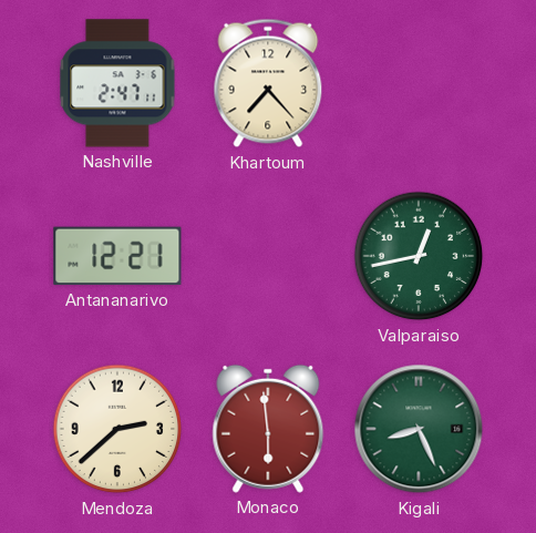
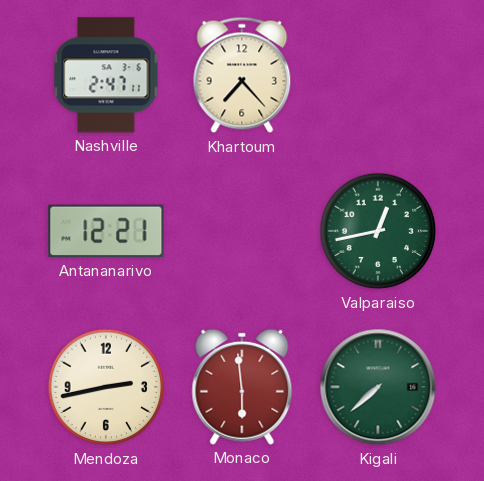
Mendoza: 2:38 -> 2:43 (106, 387)
Kigali: 8:26 -> 7:38 (378, 387)
